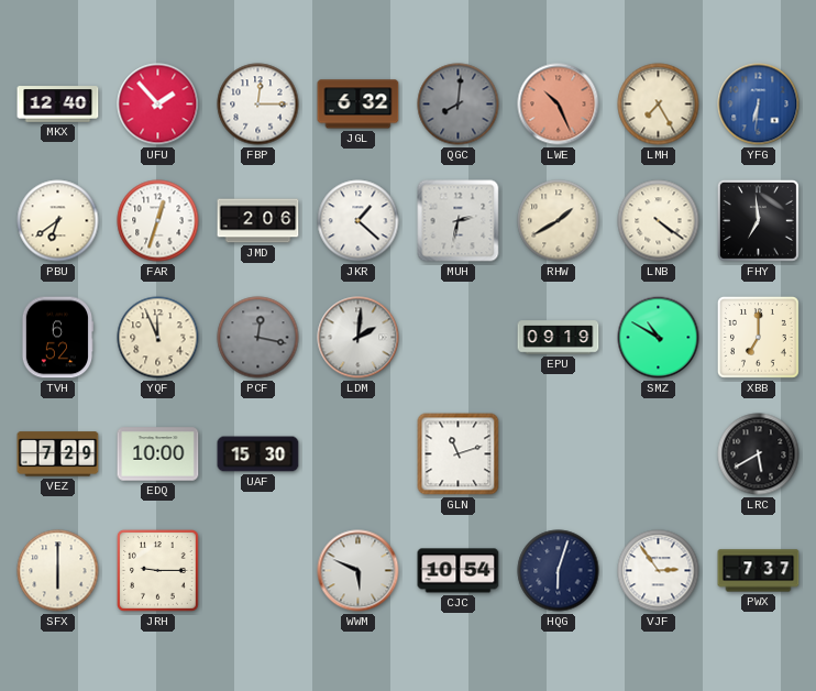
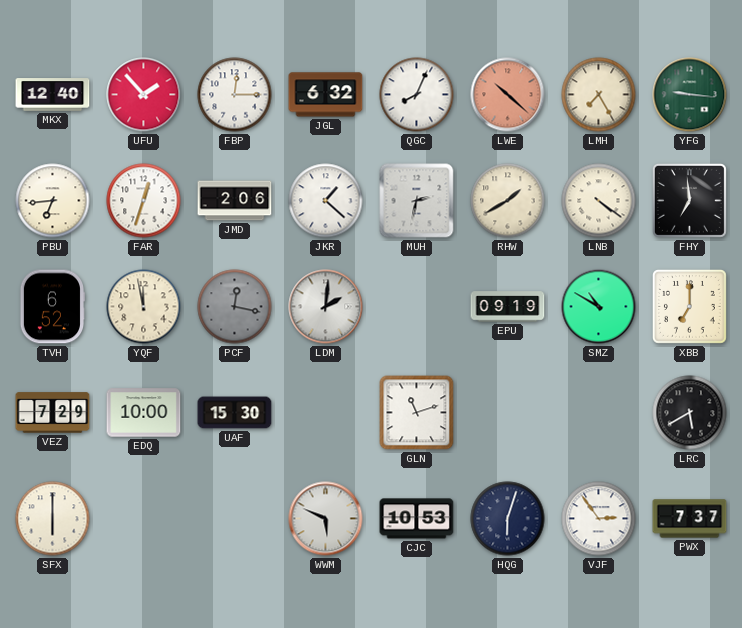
QGC: 8:01 -> 8:04 (417, 95)
QGC dial: grey -> white (417, 95)
LWE: 10:26 -> 10:22 (508, 95)
YFG: 6:31 -> 9:16 (690, 95)
YFG dial: blue -> green (690, 95)
PBU: 6:39 -> 6:44 (53, 201)
YQF: 11:56 -> 11:58 (144, 307)
JRH: 9:15 -> none (157, 570)
CJC: 10:54 -> 10:53 (417, 519)
